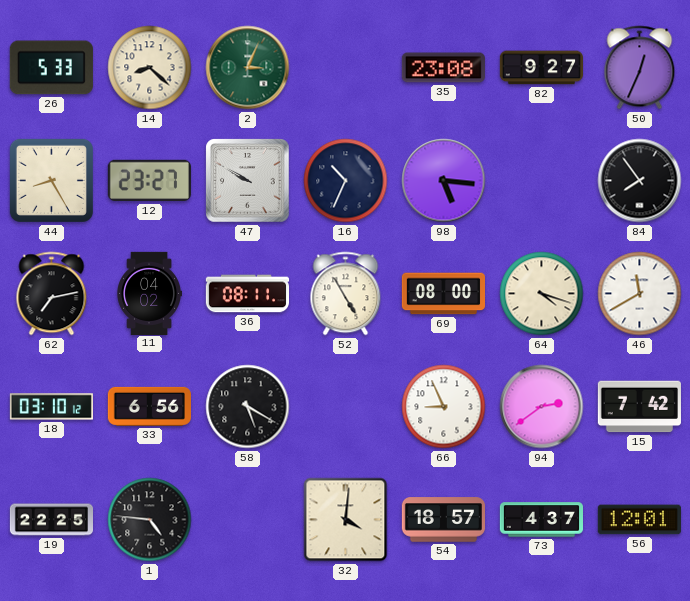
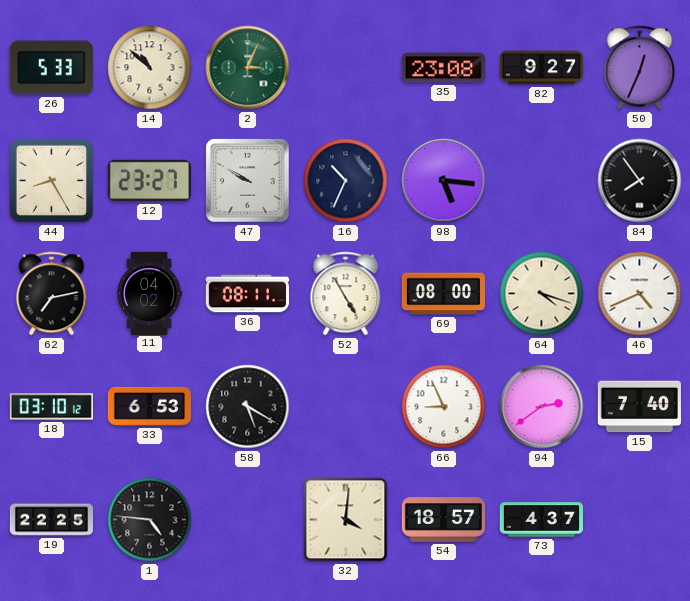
14: 8:22 -> 10:52 (150, 68)
46: 11:40 -> 4:41 (640, 294)
33: 6:56 -> 6:53 (149, 406)
15: 7:42 -> 7:40 (639, 407)
56: 12:01 -> none (639, 520)
